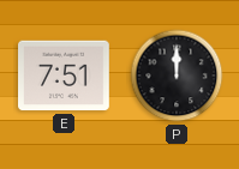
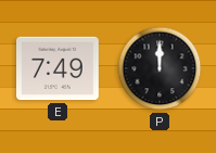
E: 7:51 -> 7:49 (59, 68)
